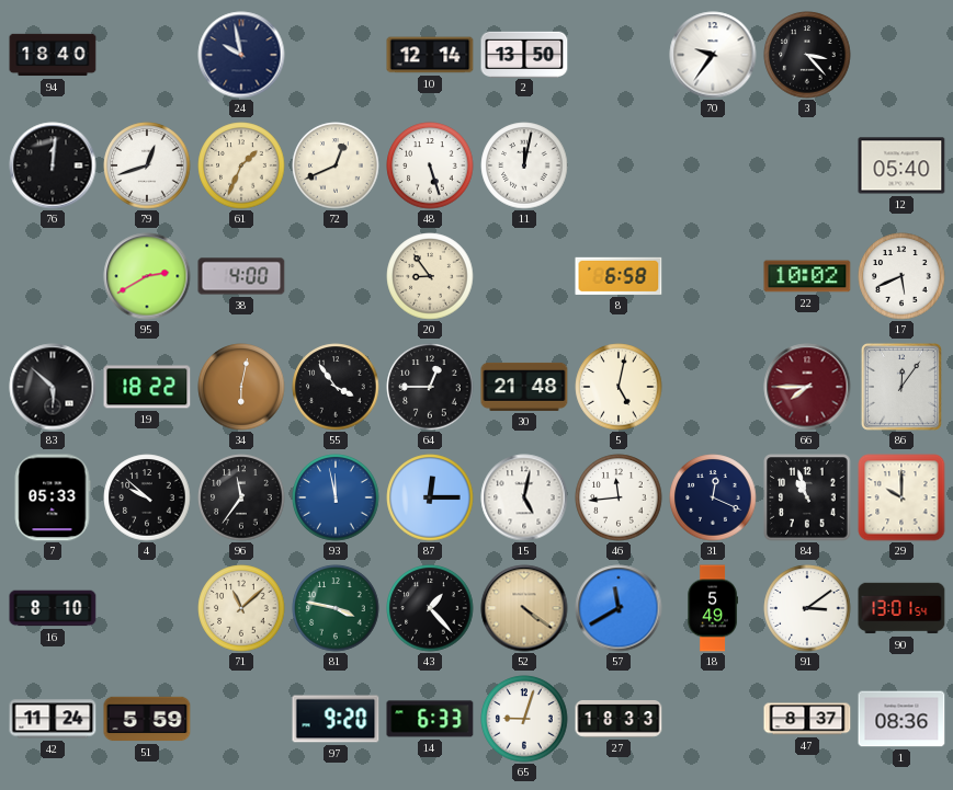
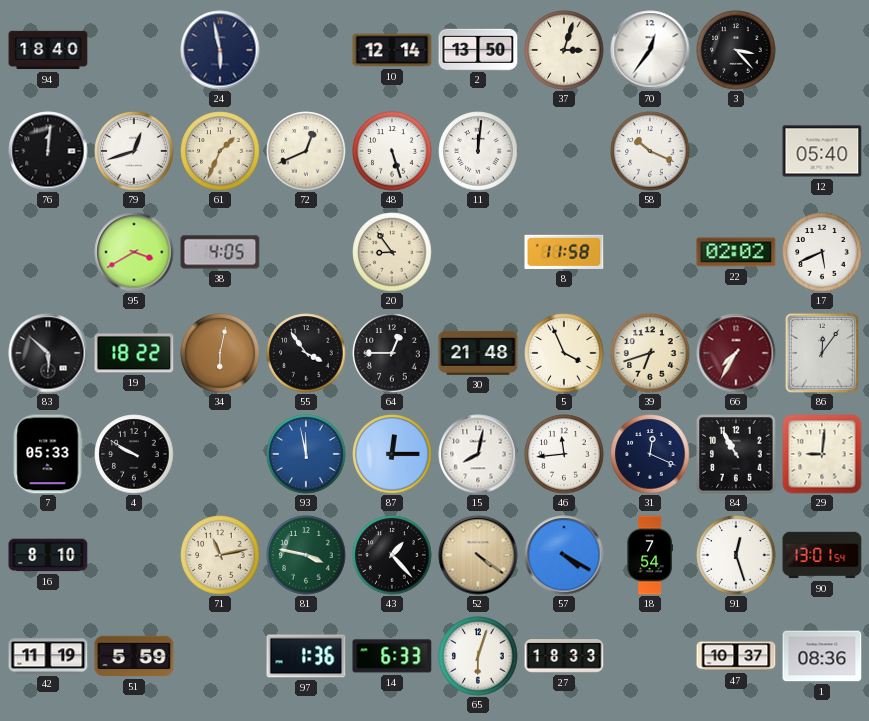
24: 9:58 -> 5:58 (220, 50)
37: none -> 3:03 (564, 50)
70: 9:36 -> 12:36 (650, 50)
11: 12:02 -> 12:01 (478, 151)
58: none -> 10:19 (650, 151)
95: 2:40 -> 3:40 (134, 252)
38: 4:00 -> 4:05 (220, 252)
8: 6:58 -> 11:58 (564, 252)
22: 10:02 -> 02:02 (736, 252)
5: 5:02 -> 3:56 (564, 353)
39: none -> 6:42 (650, 353)
66: 7:45 -> 7:35 (736, 353)
4: 9:52 -> 9:50 (134, 454)
96: 11:36 -> none (241, 497)
15: 5:02 -> 8:02 (478, 454)
84: 10:57 -> 10:55 (736, 454)
29: 10:00 -> 9:01 (822, 454)
71: 11:08 -> 11:13 (220, 555)
57: 11:40 -> 4:20 (564, 555)
18: 5:49 -> 7:54 (650, 555)
91: 3:09 -> 12:27 (736, 555)
42: 11:24 -> 11:19 (48, 656)
97: 9:20 -> 1:36 (306, 656)
65: 9:03 -> 6:03 (478, 656)
47: 8:37 -> 10:37 (736, 656)
